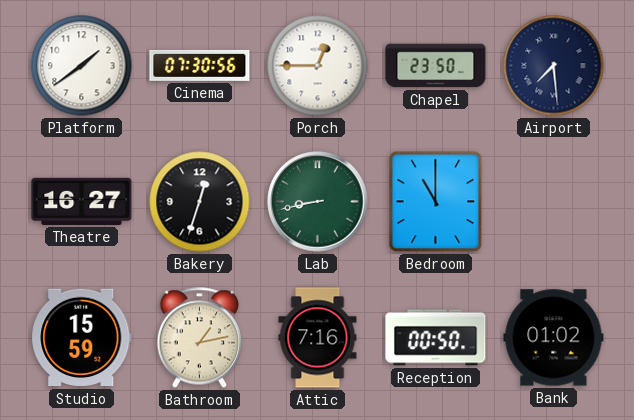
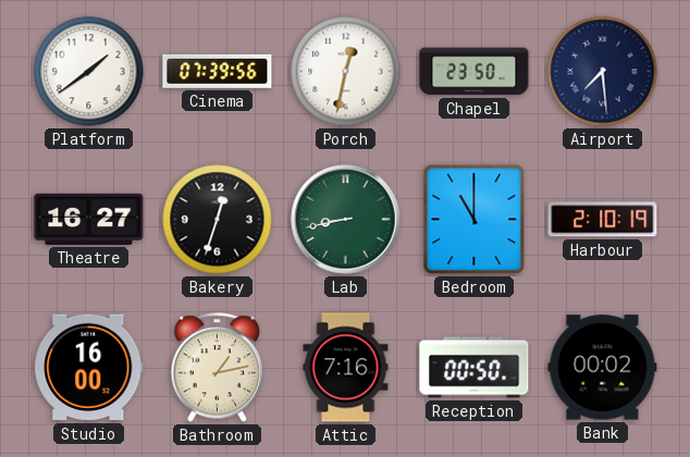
Cinema: 07:30 -> 07:39 (218, 71)
Porch: 12:45 -> 12:32 (346, 72)
Harbour: none -> 2:10 (603, 220)
Studio: 15:59 -> 16:00 (89, 368)
Bank: 01:02 -> 00:02 (603, 368)
